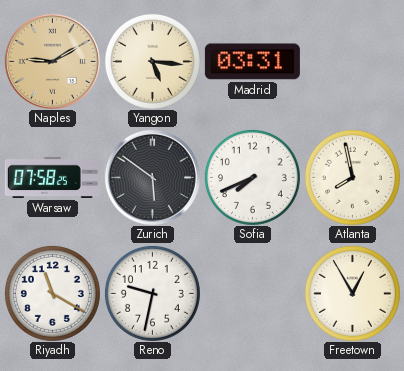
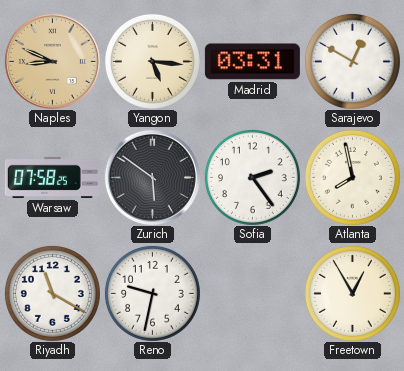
Naples: 9:10 -> 8:49 (52, 61)
Sarajevo: none -> 12:50 (352, 61)
Sofia: 7:41 -> 2:24 (252, 177)
